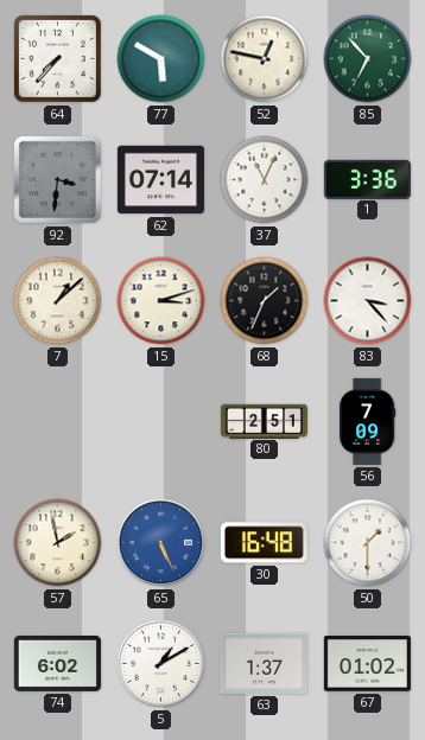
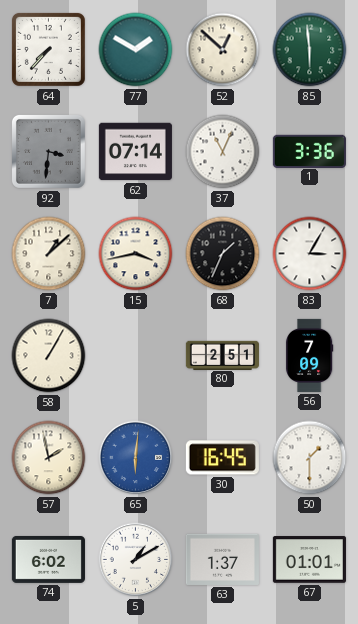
77: 5:50 -> 1:50 (136, 50)
52: 12:47 -> 12:52 (223, 50)
85: 6:53 -> 5:59 (310, 50)
15: 3:12 -> 3:43 (136, 254)
83: 3:23 -> 3:05 (310, 254)
58: none -> 1:05 (49, 356)
65: 5:26 -> 6:01 (136, 458)
30: 16:48 -> 16:45 (222, 458)
67: 01:02 -> 01:01 (309, 560)
